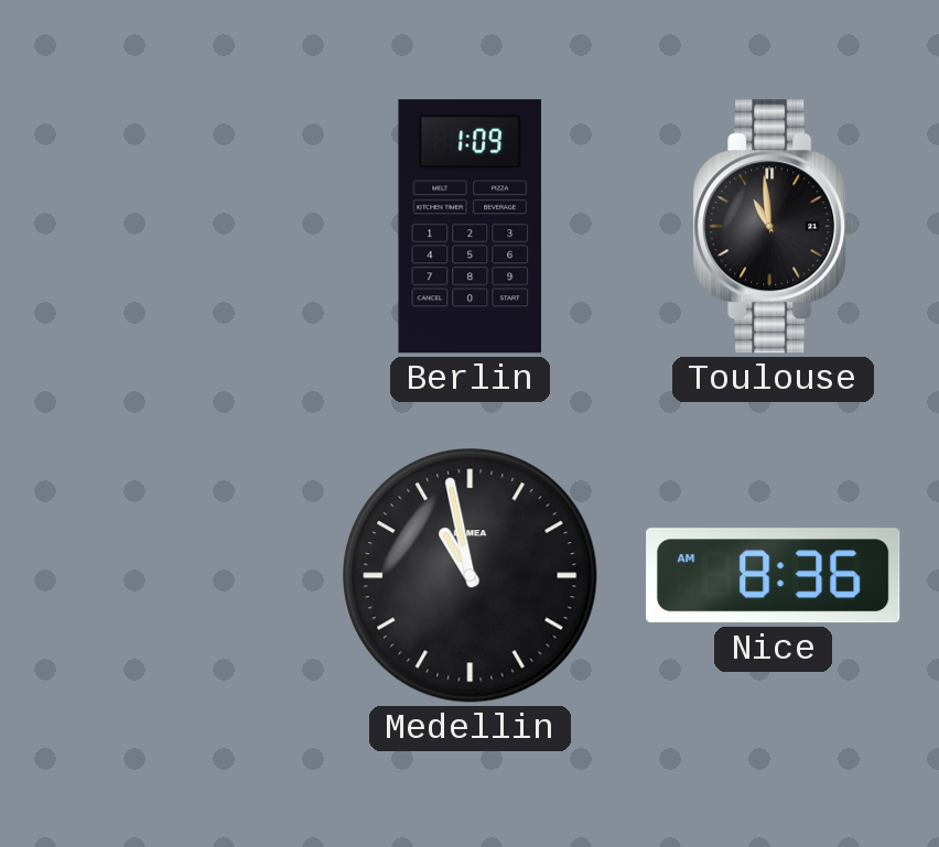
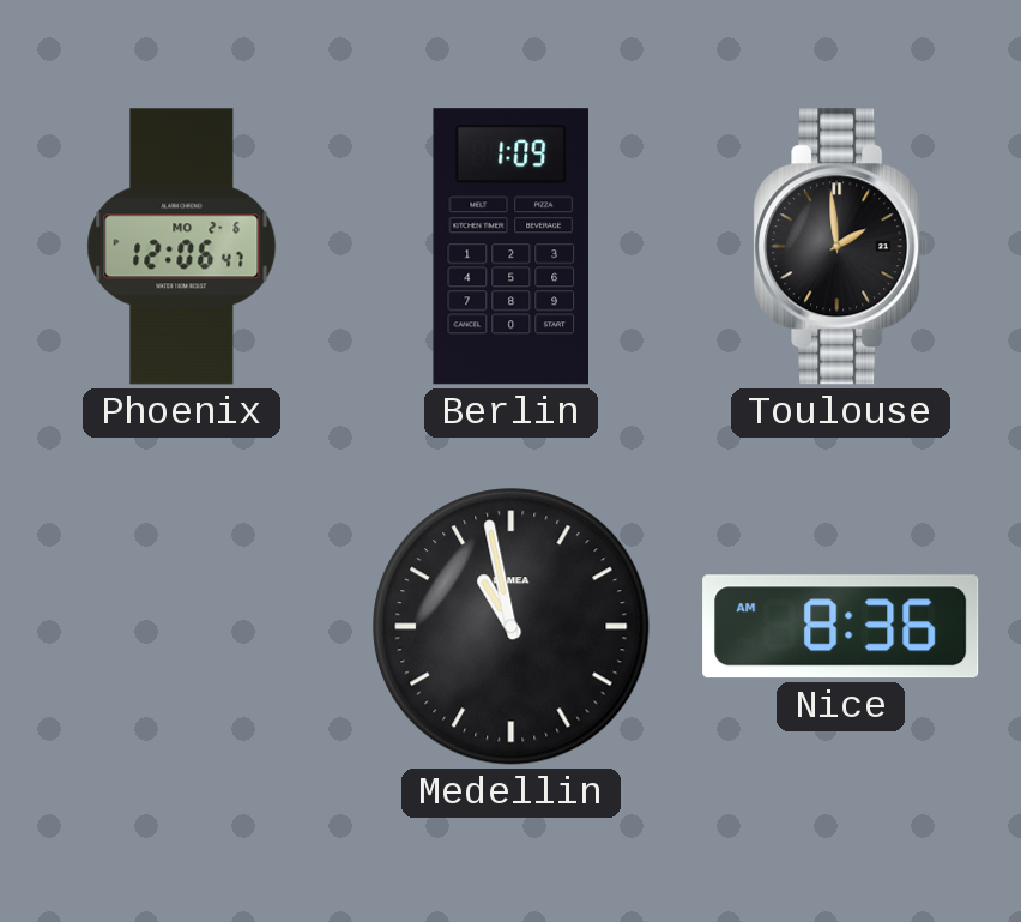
Phoenix: none -> 12:06 (182, 247)
Toulouse: 10:59 -> 1:59 (841, 247)
